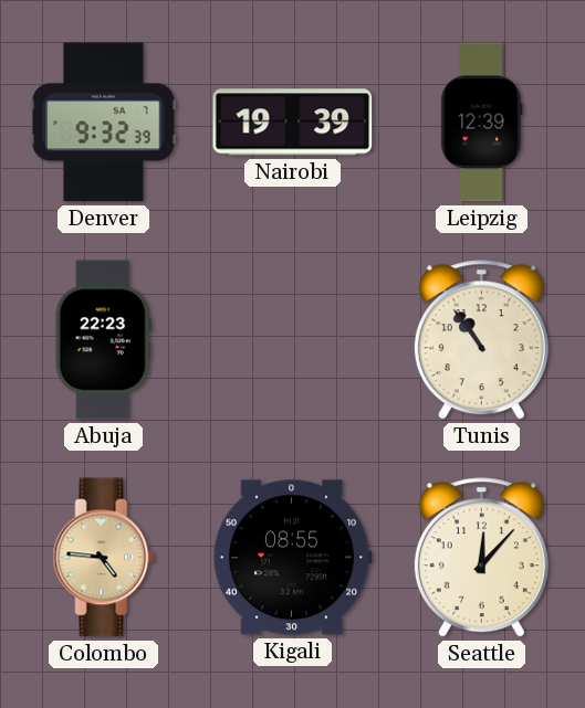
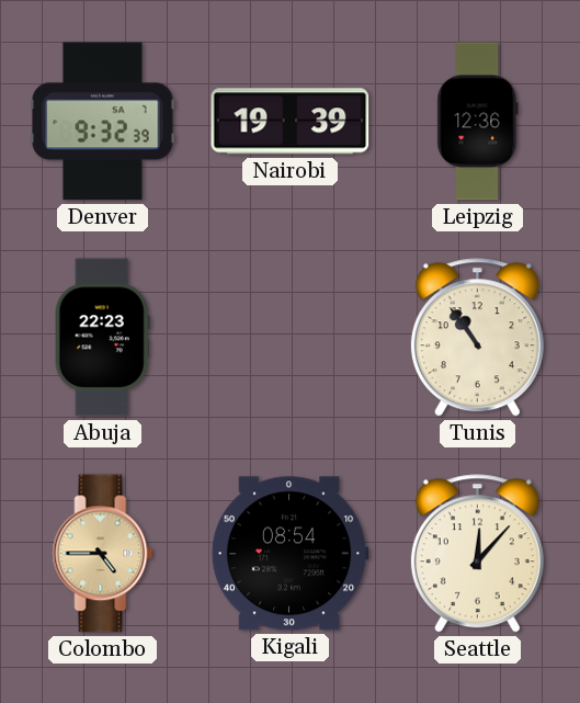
Leipzig: 12:39 -> 12:36 (478, 122)
Colombo: 4:46 -> 4:45 (103, 554)
Kigali: 08:55 -> 08:54 (289, 554)
